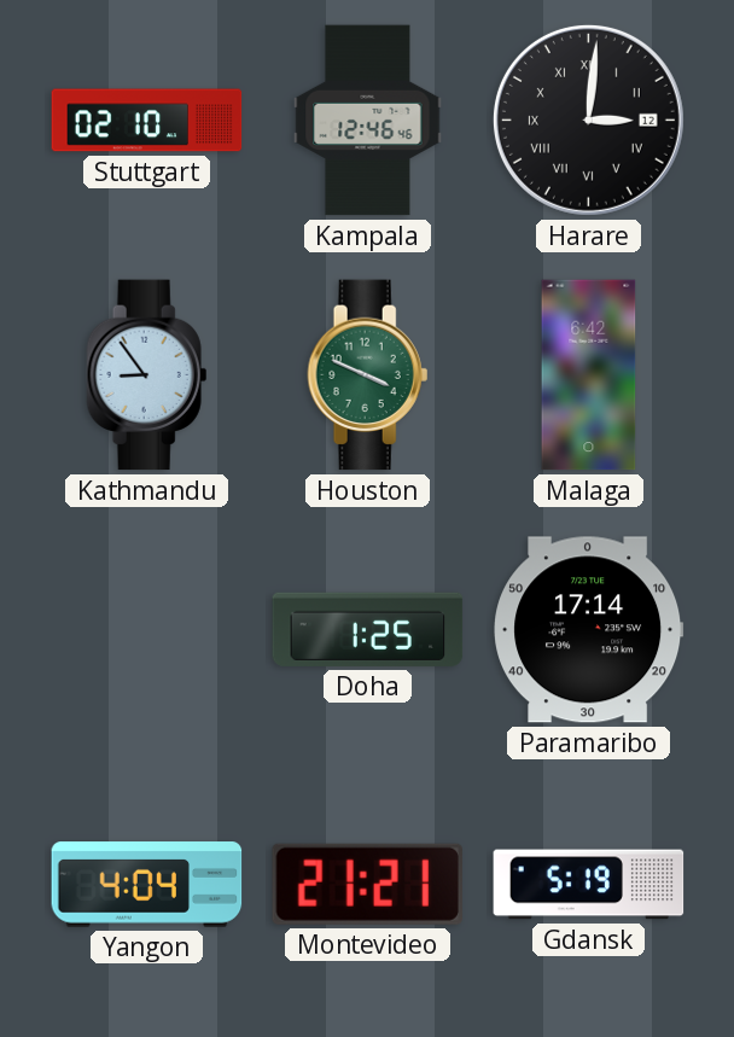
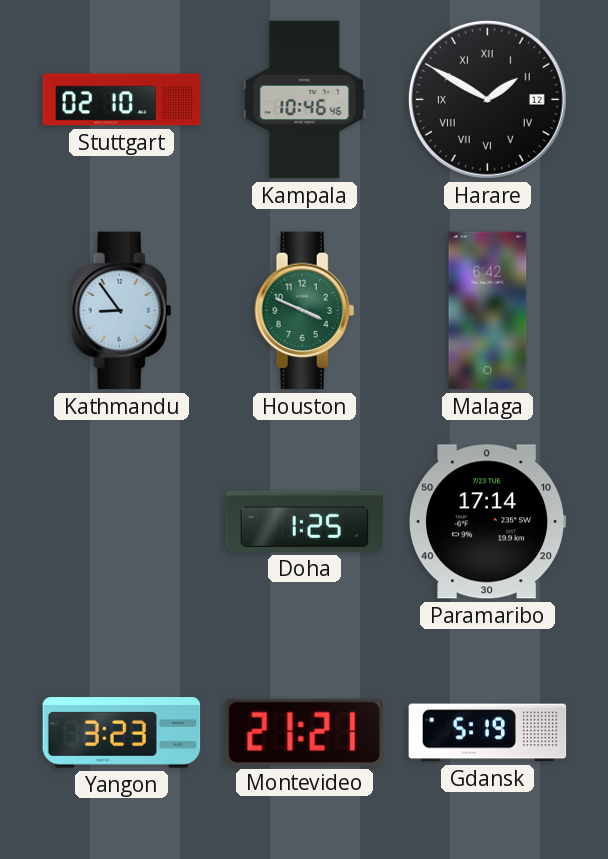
Kampala: 12:46 -> 10:46 (305, 100)
Harare: 3:01 -> 1:50 (487, 99)
Yangon: 4:04 -> 3:23 (122, 733)
